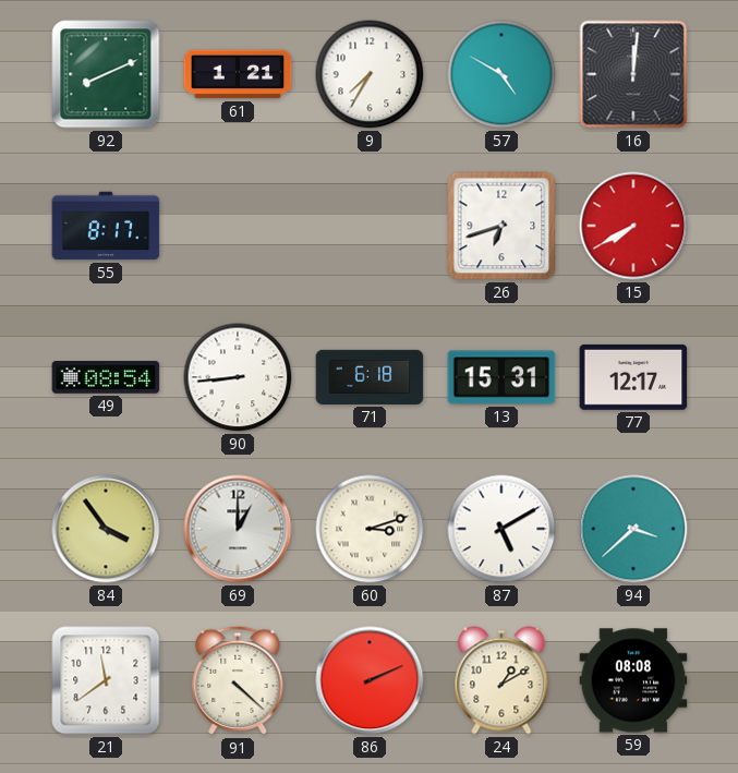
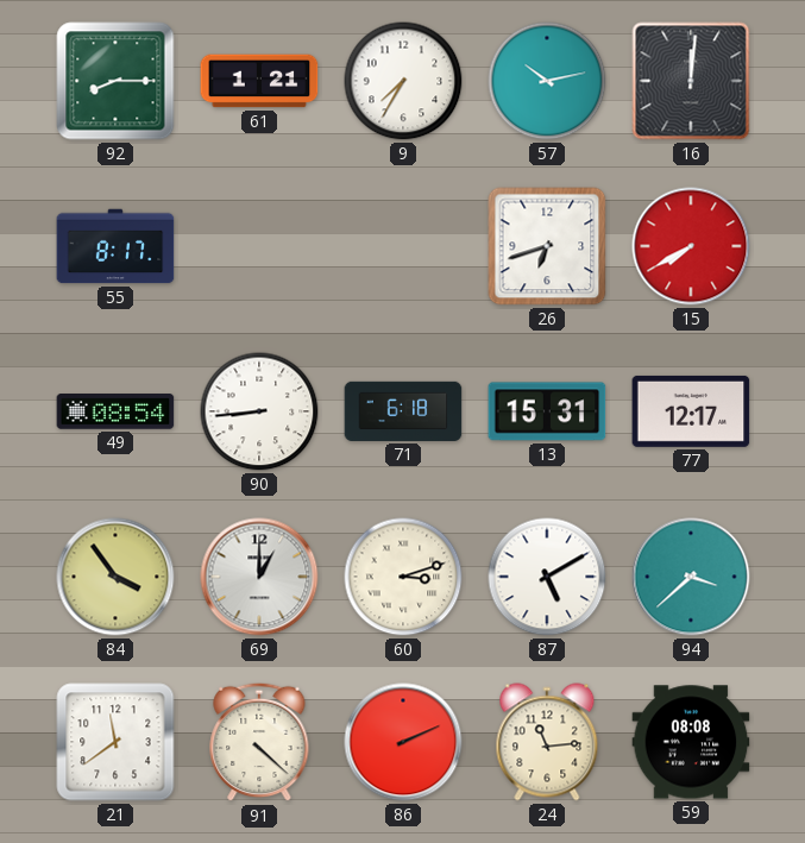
92: 8:11 -> 8:15 (115, 81)
57: 4:50 -> 10:13 (547, 81)
24: 1:10 -> 11:14 (547, 742)
